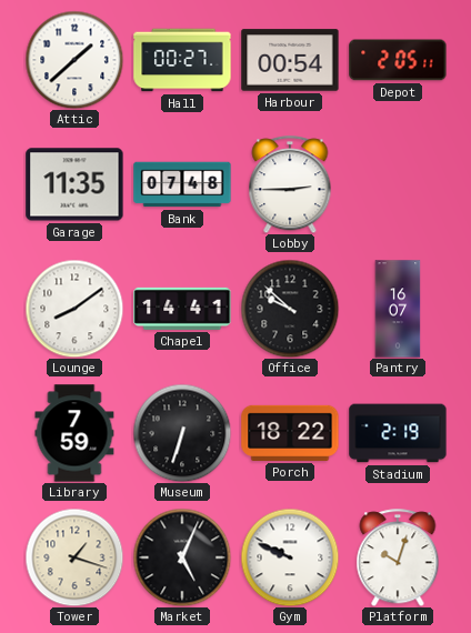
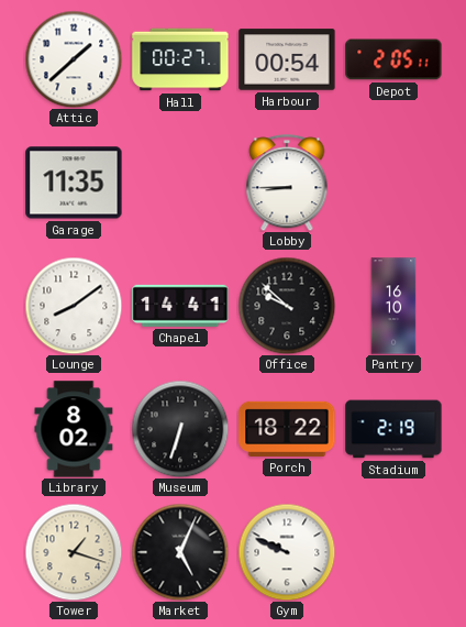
Bank: 07:48 -> none (182, 184)
Lobby: 2:45 -> 8:45 (287, 183)
Pantry: 16:07 -> 16:10 (393, 306)
Library: 7:59 -> 8:02 (74, 429)
Platform: 10:03 -> none (398, 557)
